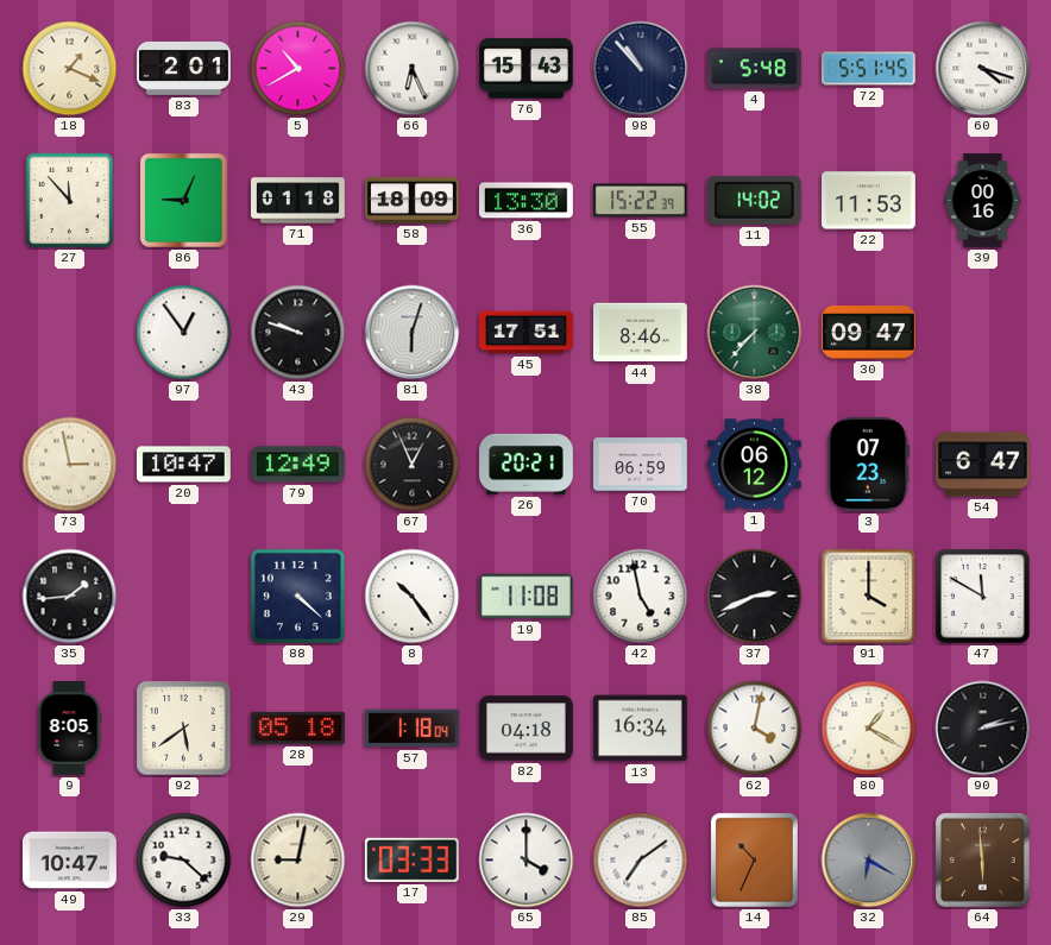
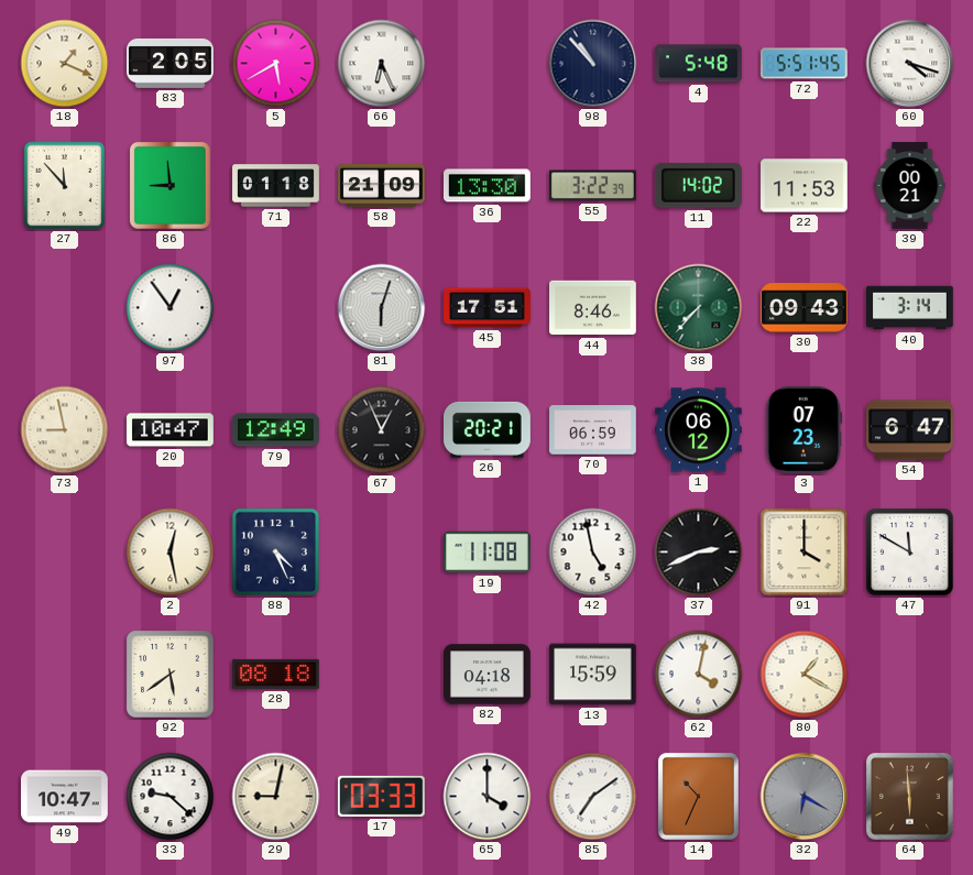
83: 2:01 -> 2:05 (171, 63)
5: 10:40 -> 5:40 (276, 64)
76: 15:43 -> none (527, 69)
86: 9:04 -> 8:59 (170, 185)
58: 18:09 -> 21:09 (382, 185)
55: 15:22 -> 3:22 (592, 186)
39: 00:16 -> 00:21 (910, 186)
43: 9:48 -> none (298, 333)
30: 09:47 -> 09:43 (805, 308)
40: none -> 3:14 (910, 308)
73: 2:58 -> 8:58 (65, 430)
35: 1:44 -> none (70, 597)
2: none -> 12:28 (171, 553)
88: 4:22 -> 4:26 (275, 551)
8: 10:24 -> none (413, 597)
9: 8:05 -> none (69, 729)
28: 05:18 -> 08:18 (275, 674)
57: 1:18 -> none (411, 729)
13: 16:34 -> 15:59 (593, 675)
90: 2:13 -> none (983, 729)
